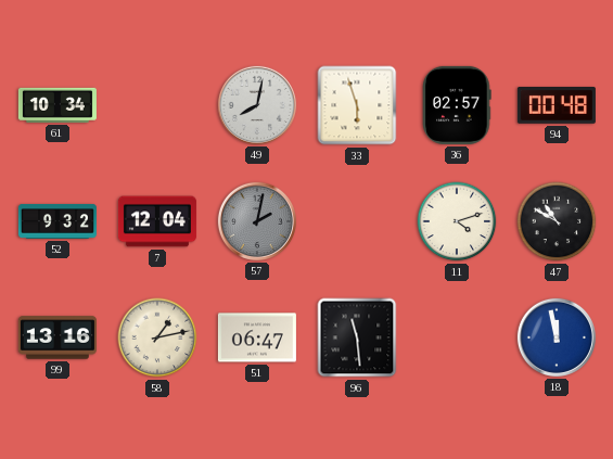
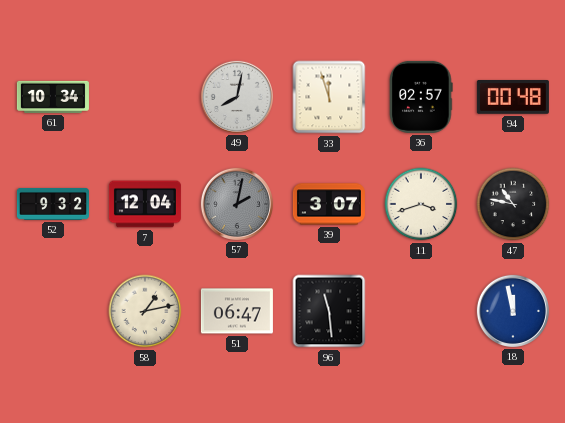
33: 5:57 -> 11:57 (329, 97)
39: none -> 3:07 (329, 204)
11: 4:12 -> 3:42 (421, 204)
47: 10:50 -> 10:47 (513, 204)
99: 13:16 -> none (58, 337)
